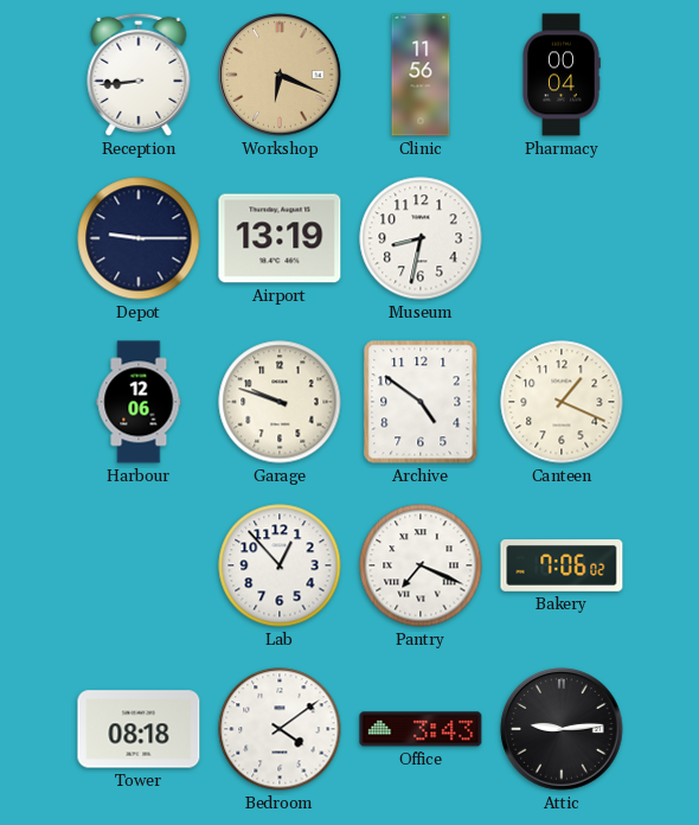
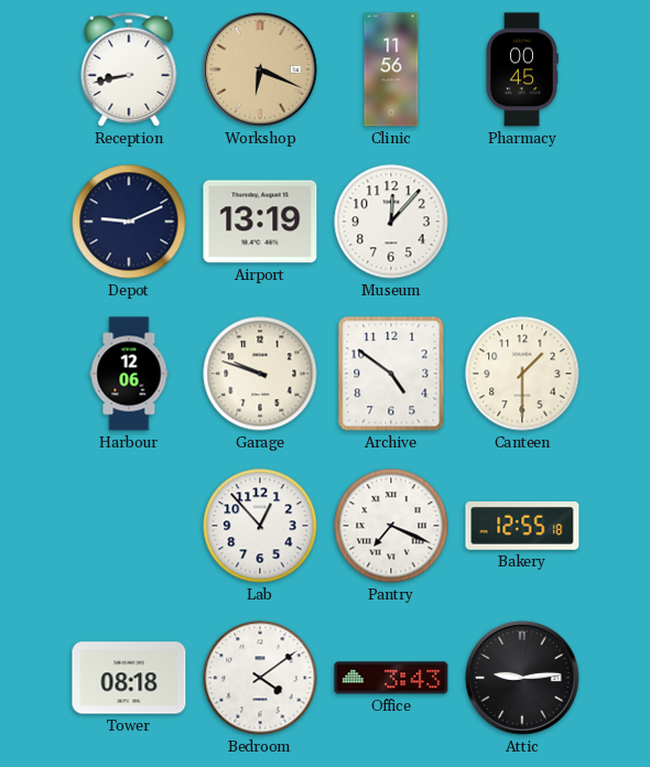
Reception: 8:44 -> 8:43 (129, 69)
Pharmacy: 00:04 -> 00:45 (522, 69)
Depot: 9:15 -> 9:11 (129, 222)
Museum: 8:32 -> 12:07 (391, 222)
Canteen: 1:19 -> 1:30 (522, 374)
Bakery: 7:06 -> 12:55 (522, 527)
